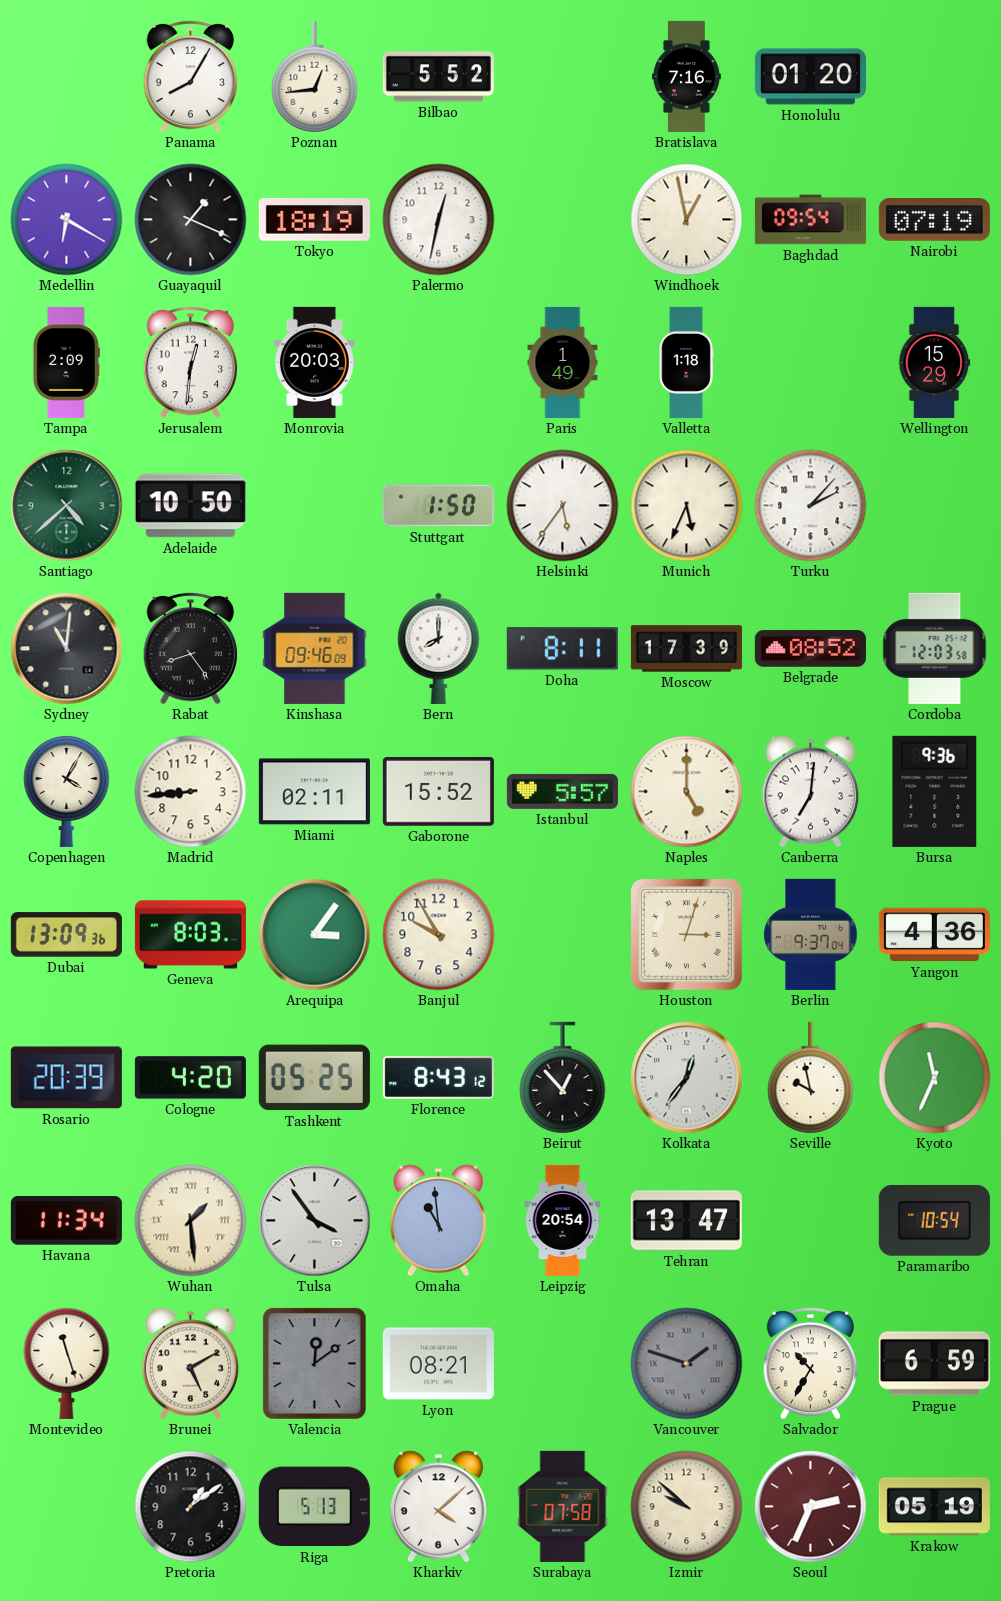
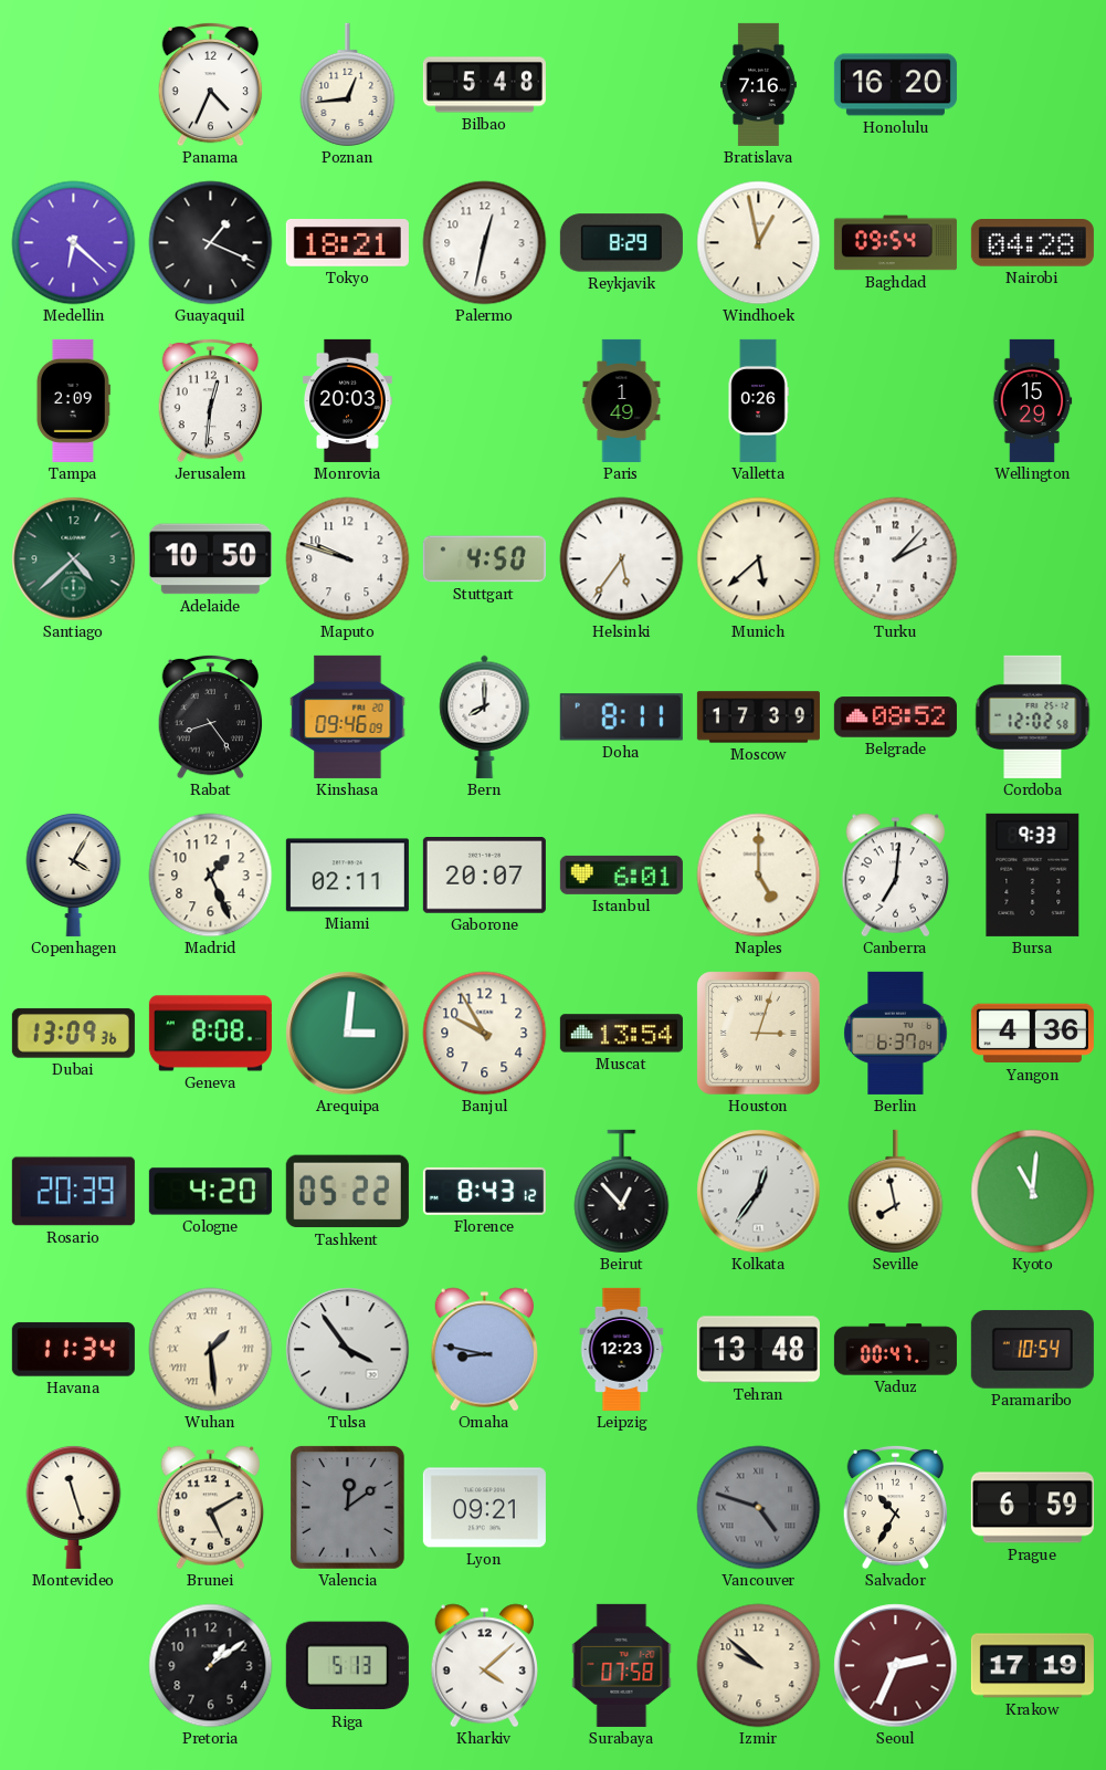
Panama: 8:05 -> 4:34 (211, 84)
Bilbao: 5:52 -> 5:48 (484, 85)
Honolulu: 01:20 -> 16:20 (895, 85)
Medellin: 6:20 -> 6:22 (74, 243)
Tokyo: 18:19 -> 18:21 (347, 243)
Reykjavik: none -> 8:29 (621, 243)
Nairobi: 07:19 -> 04:28 (1032, 243)
Valletta: 1:18 -> 0:26 (758, 400)
Maputo: none -> 9:48 (348, 559)
Stuttgart: 1:50 -> 4:50 (484, 559)
Munich: 5:34 -> 5:38 (759, 559)
Sydney: 11:01 -> none (67, 649)
Cordoba: 12:03 -> 12:02 (1033, 716)
Madrid: 8:44 -> 1:26 (211, 876)
Gaborone: 15:52 -> 20:07 (484, 876)
Istanbul: 5:57 -> 6:01 (621, 874)
Bursa: 9:36 -> 9:33 (1033, 874)
Geneva: 8:03 -> 8:08 (210, 1034)
Arequipa: 3:06 -> 3:01 (348, 1034)
Muscat: none -> 13:54 (621, 1034)
Berlin: 9:37 -> 6:37 (896, 1033)
Tashkent: 05:25 -> 05:22 (347, 1192)
Seville: 9:58 -> 7:58 (896, 1192)
Kyoto: 11:34 -> 11:01 (1033, 1192)
Omaha: 10:59 -> 8:47 (484, 1350)
Leipzig: 20:54 -> 12:23 (622, 1349)
Tehran: 13:47 -> 13:48 (758, 1350)
Vaduz: none -> 00:47 (895, 1350)
Lyon: 08:21 -> 09:21 (484, 1508)
Vancouver: 1:48 -> 4:48 (759, 1508)
Krakow: 05:19 -> 17:19 (1032, 1666)
